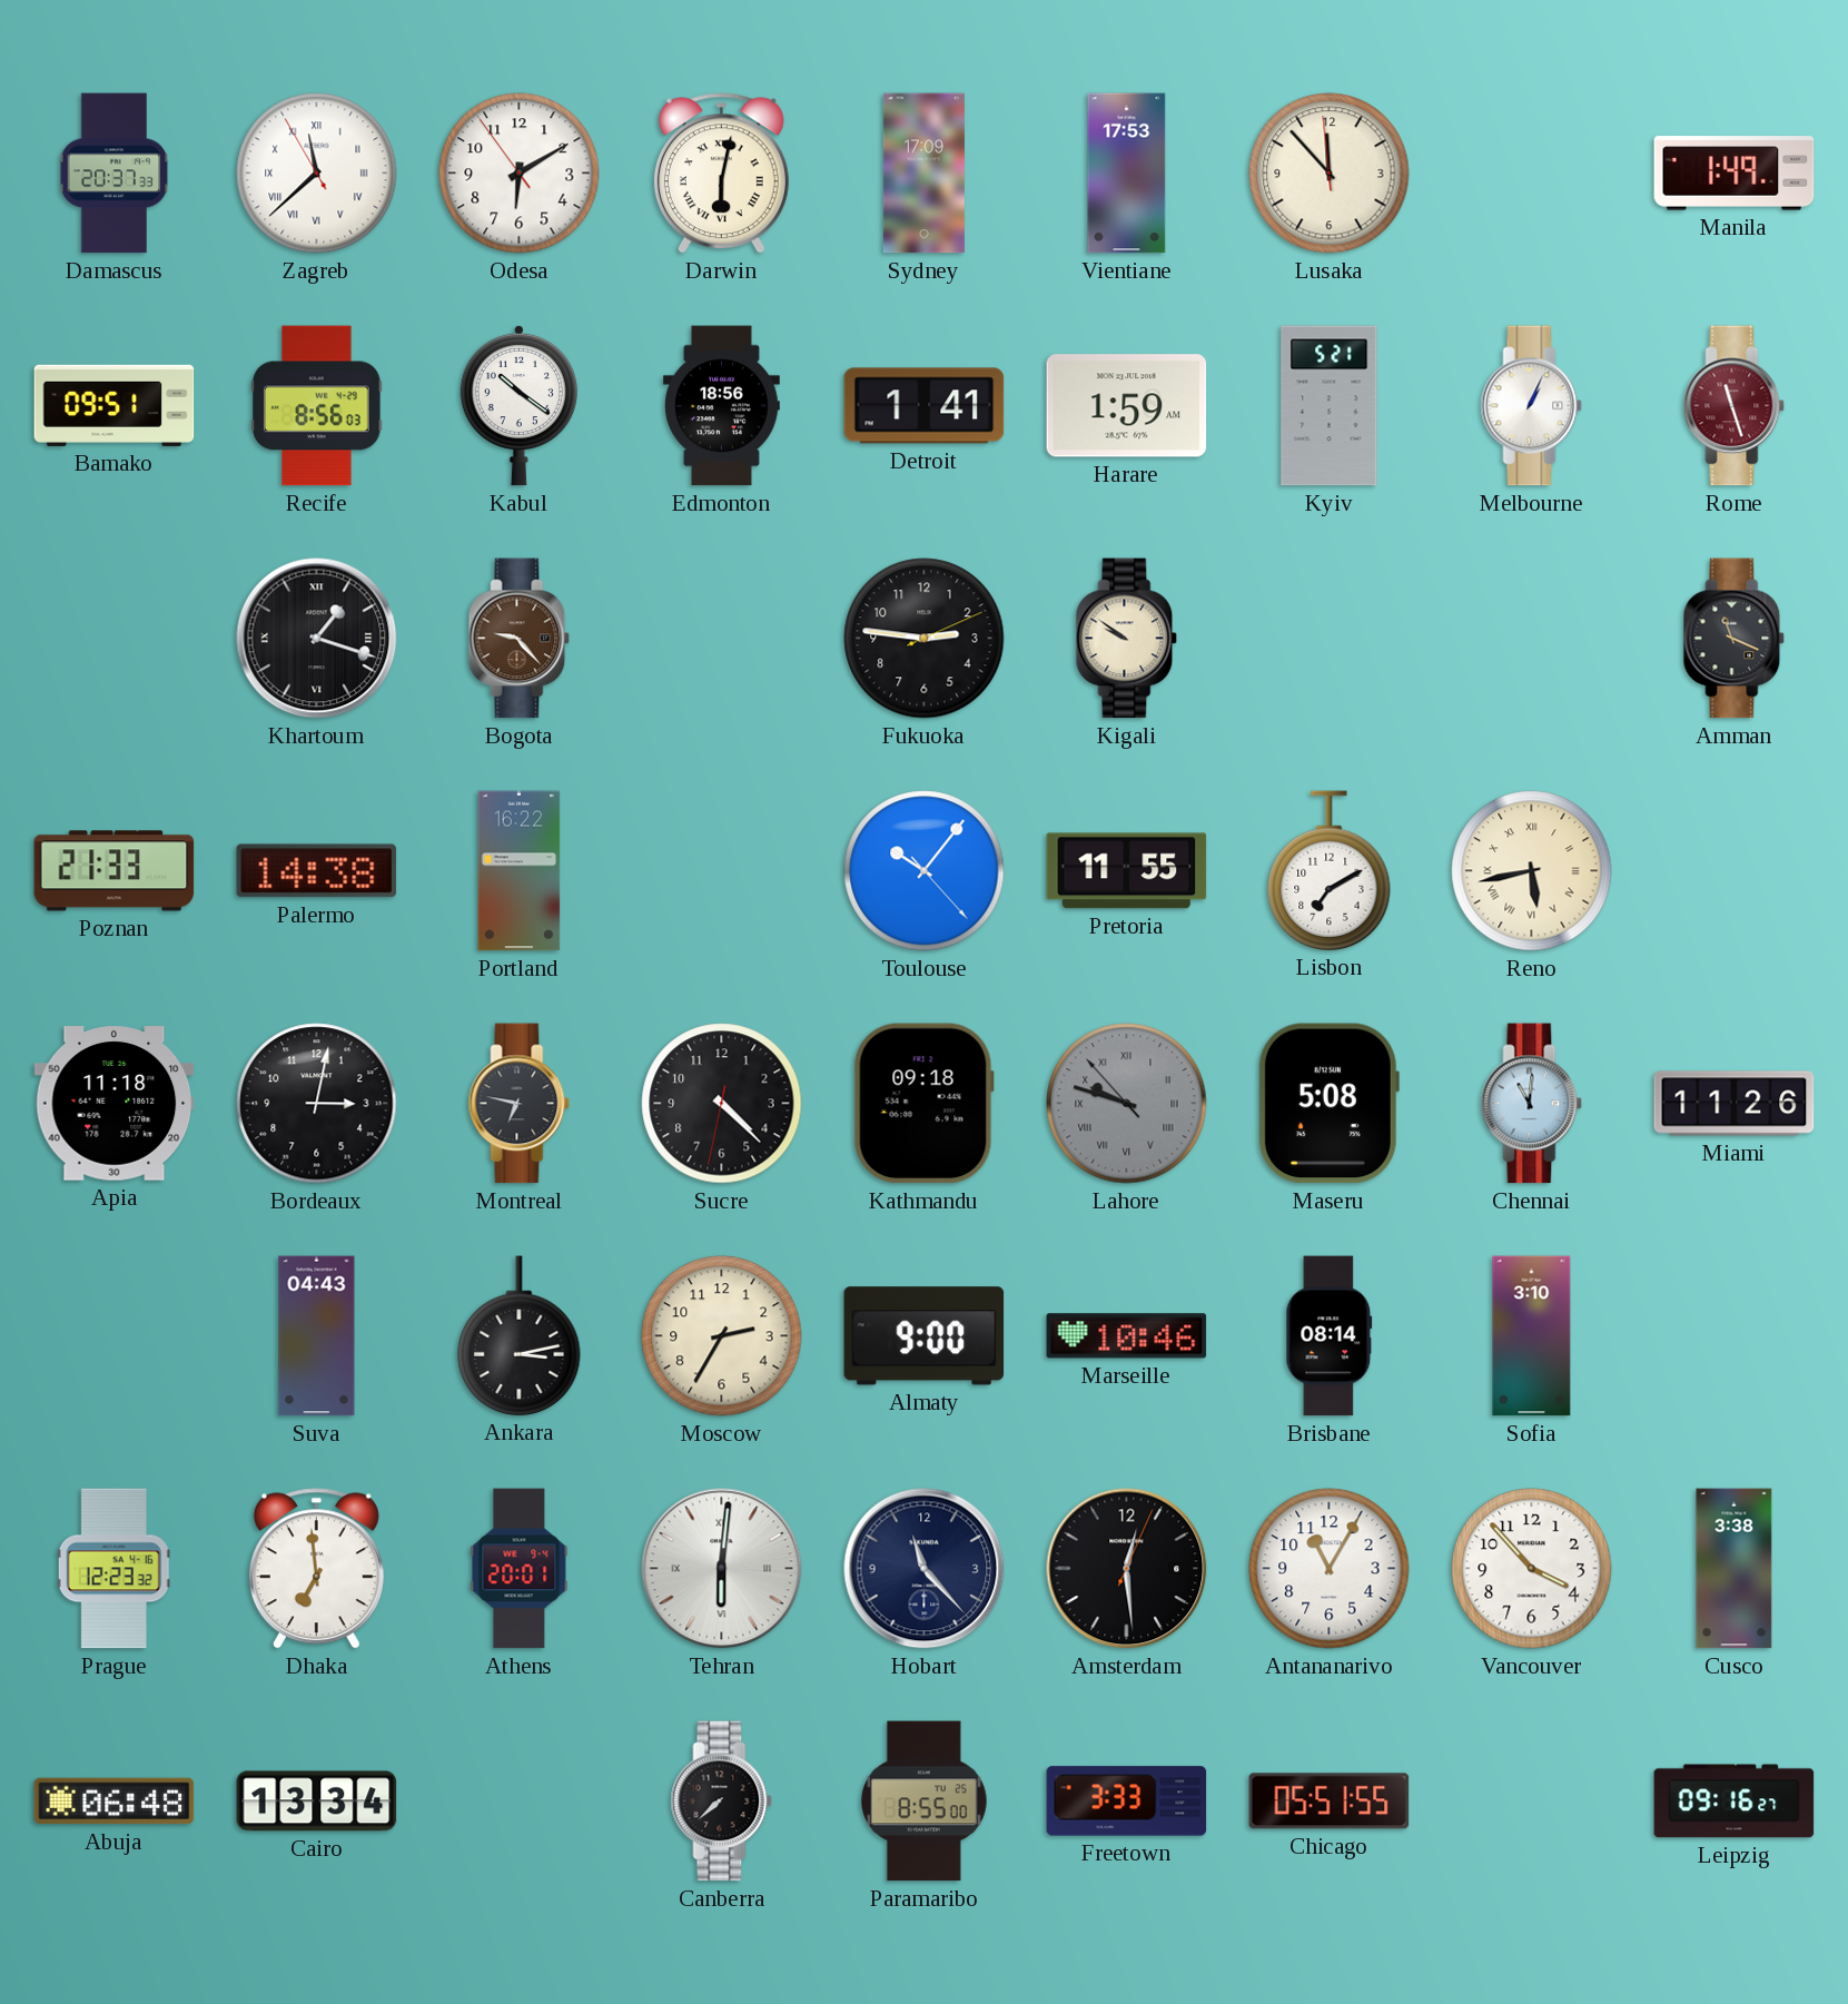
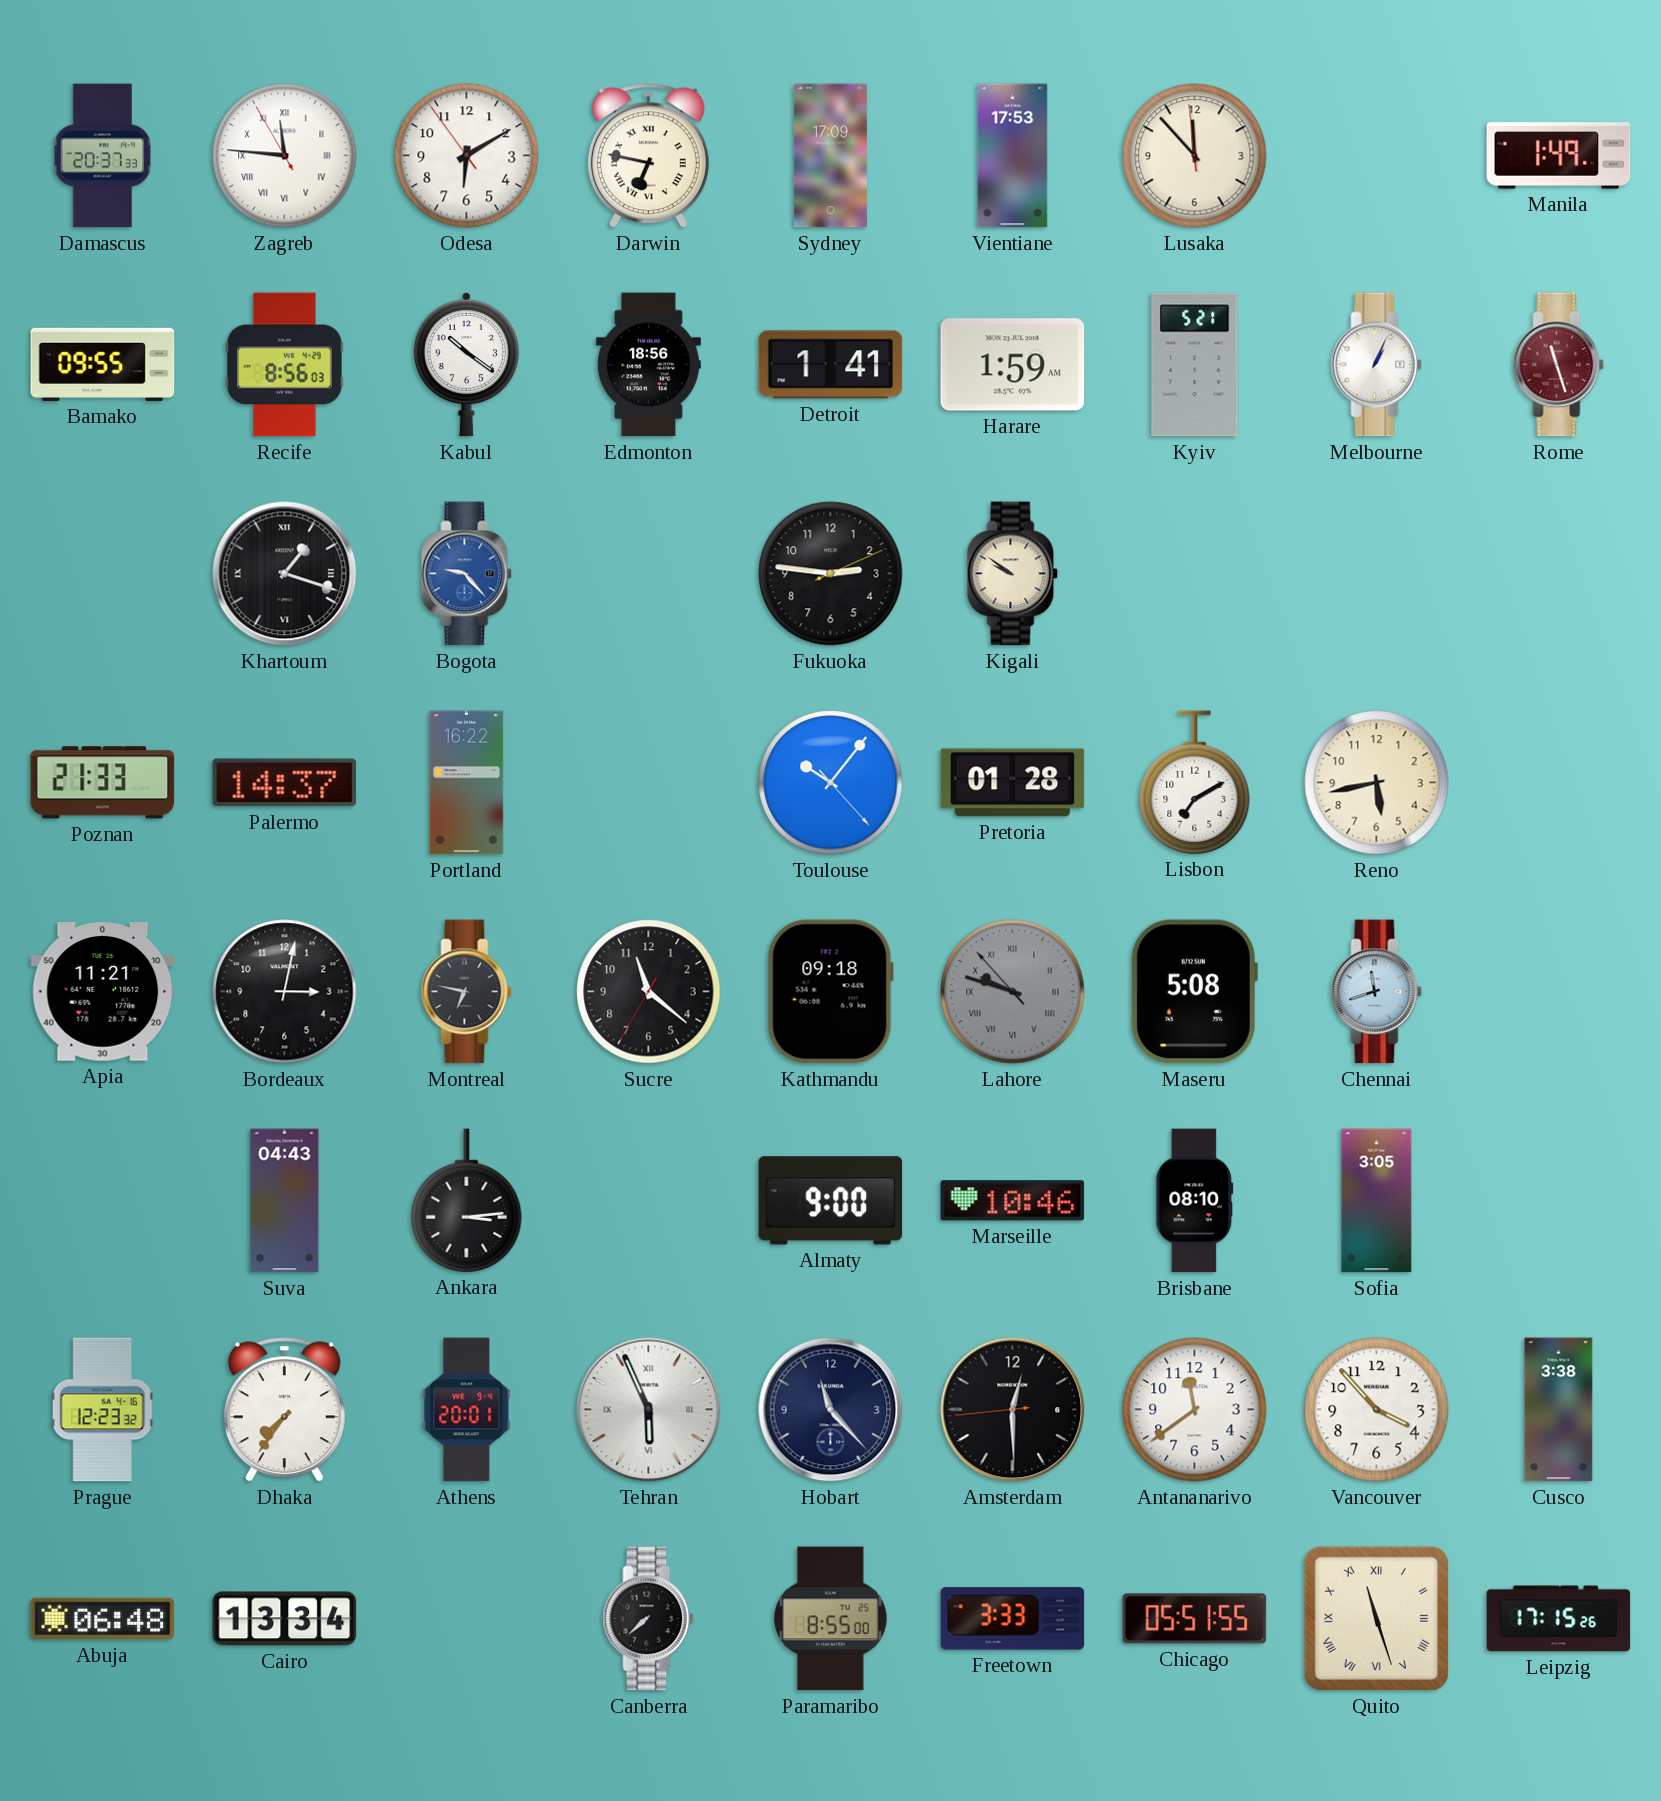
Zagreb: 11:37 -> 11:45 (285, 156)
Darwin: 6:02 -> 6:47 (648, 156)
Bamako: 09:51 -> 09:55 (103, 364)
Bogota dial: brown -> blue (467, 574)
Amman: 11:19 -> none (1735, 639)
Palermo: 14:38 -> 14:37 (285, 783)
Pretoria: 11:55 -> 01:28 (1013, 783)
Reno numerals: Roman -> Arabic (1377, 783)
Apia: 11:18 -> 11:21 (103, 992)
Sucre: 4:22 -> 11:21 (649, 992)
Chennai: 11:01 -> 11:42 (1377, 992)
Miami: 11:26 -> none (1735, 1104)
Ankara: 3:13 -> 3:14 (467, 1200)
Moscow: 2:35 -> none (722, 1336)
Brisbane: 08:14 -> 08:10 (1195, 1201)
Sofia: 3:10 -> 3:05 (1377, 1201)
Dhaka: 6:59 -> 7:36 (284, 1410)
Tehran: 6:01 -> 5:56 (649, 1410)
Amsterdam: 12:29:04 -> 12:29:44 (1013, 1410)
Antananarivo: 11:05 -> 11:39 (1195, 1410)
Quito: none -> 11:27 (1376, 1618)
Leipzig: 09:16 -> 17:15 (1559, 1619)
